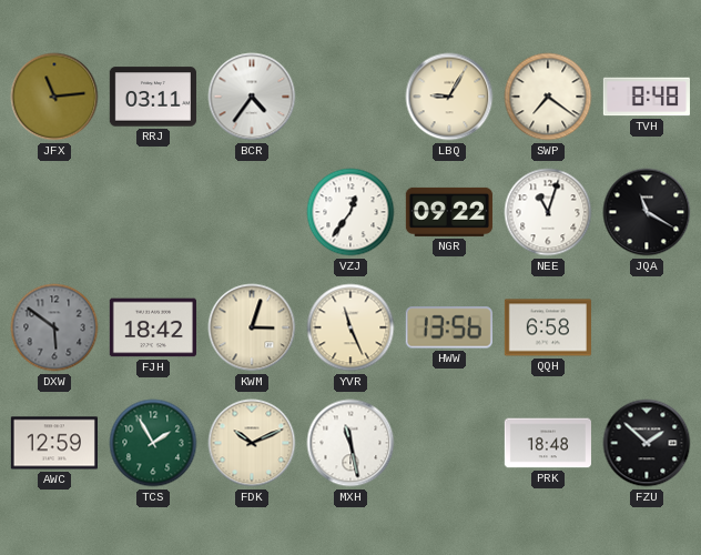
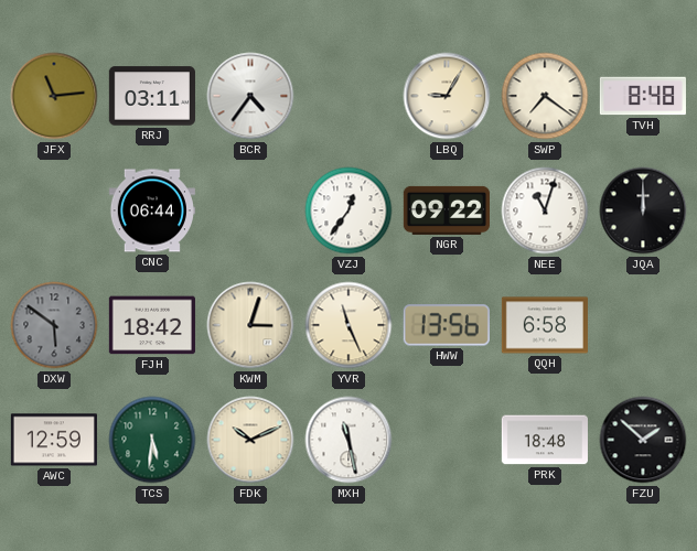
CNC: none -> 06:44 (152, 210)
JQA: 11:20 -> 12:00 (643, 210)
TCS: 1:55 -> 5:31 (152, 440)
